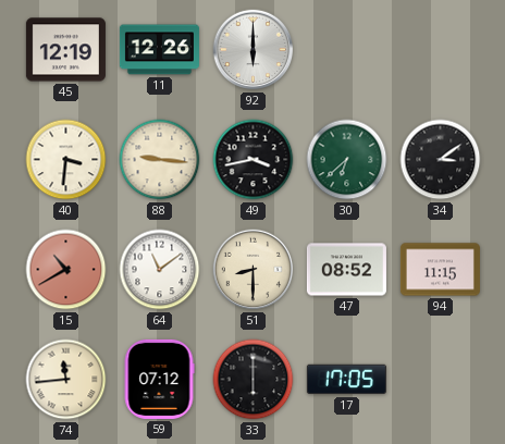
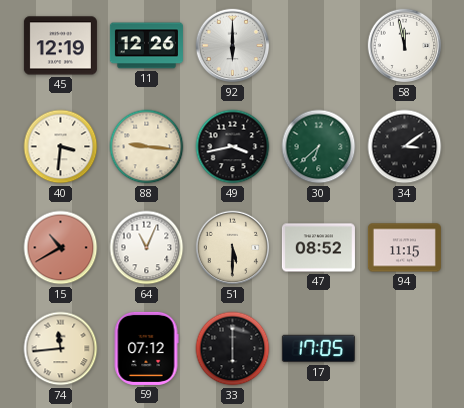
58: none -> 11:58 (405, 46)
64: 11:09 -> 11:04 (147, 248)
51: 8:30 -> 5:30 (233, 248)
